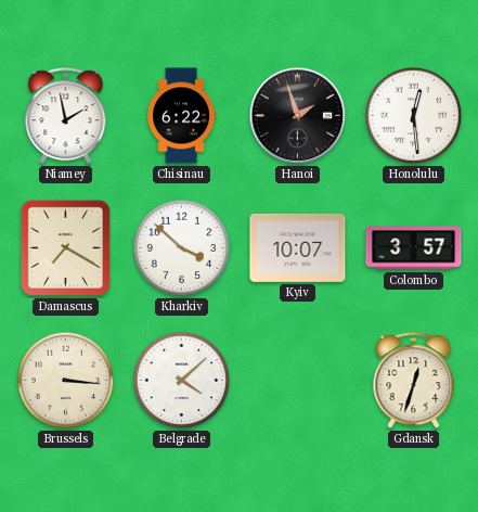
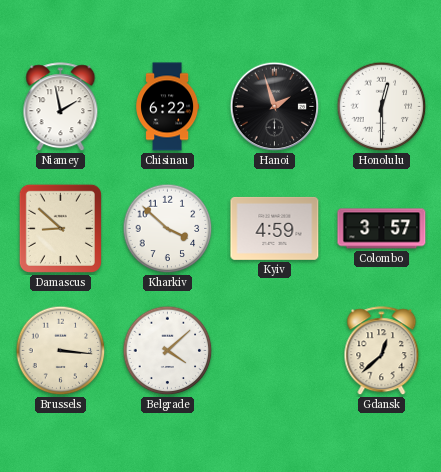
Honolulu: 12:29 -> 12:30 (382, 107)
Damascus: 7:20 -> 8:52 (60, 228)
Kyiv: 10:07 -> 4:59 (275, 228)
Gdansk: 12:33 -> 12:38 (382, 351)
